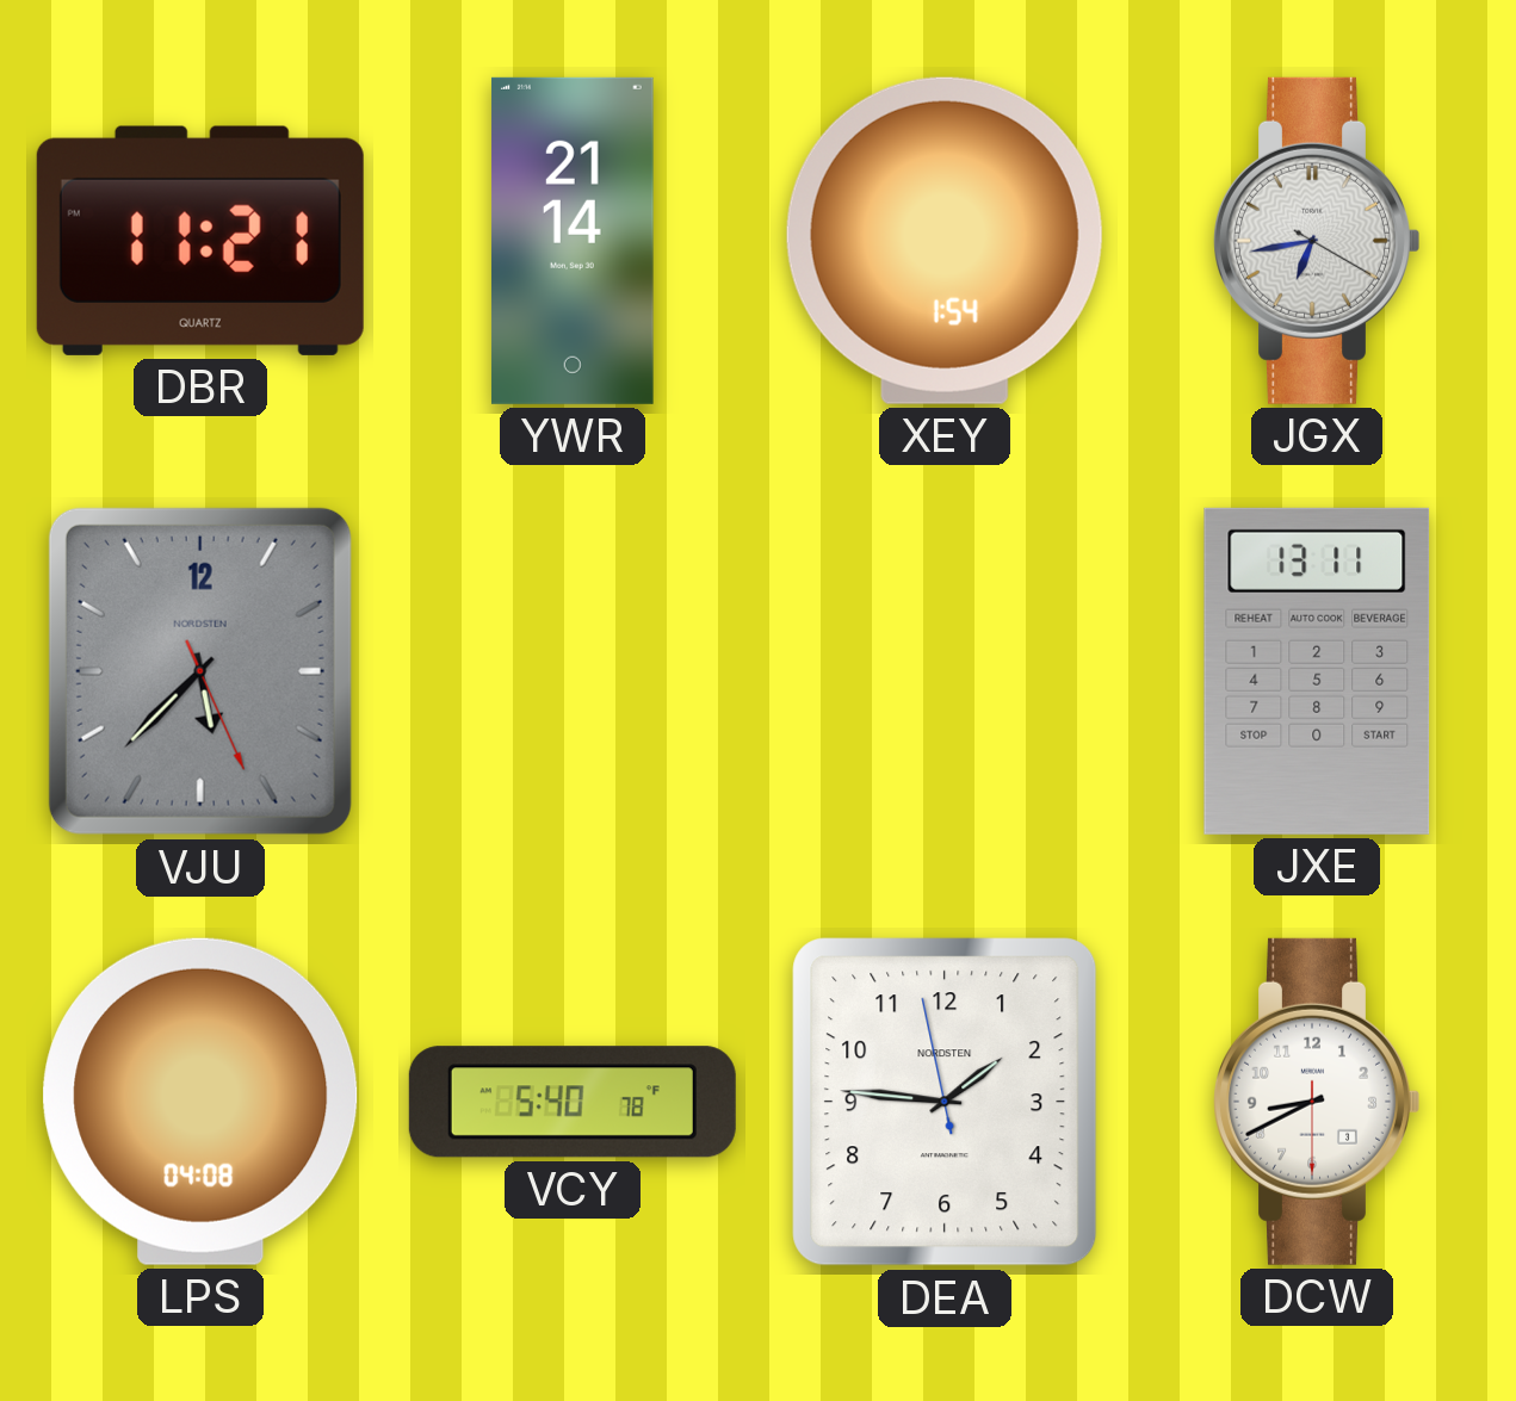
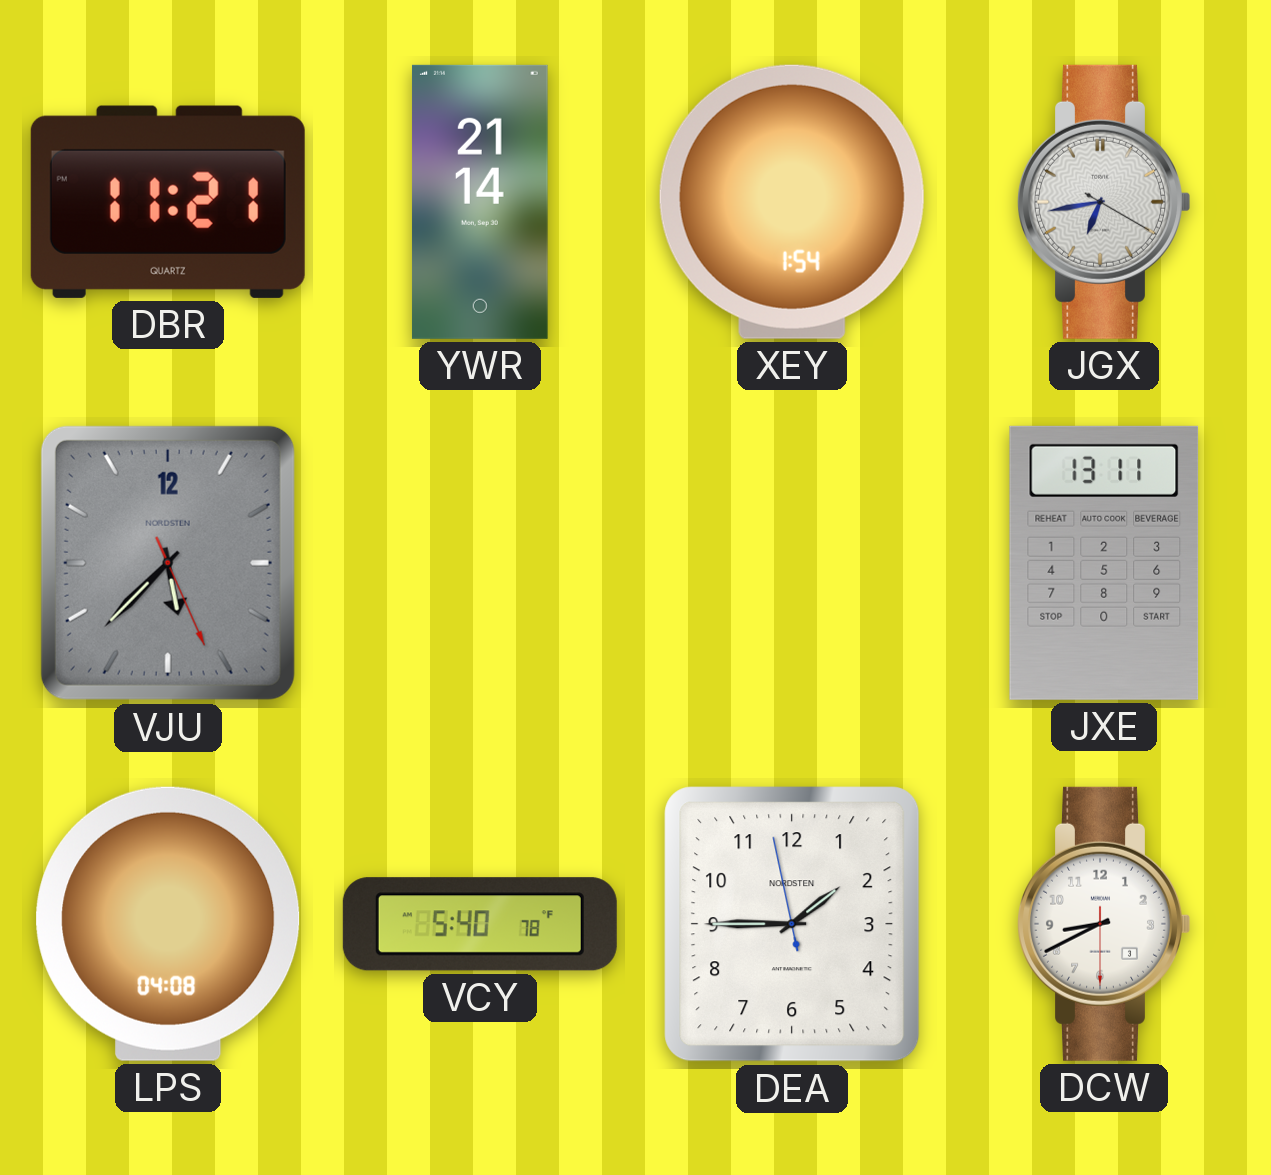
DEA: 1:45 -> 1:44 (792, 924)
